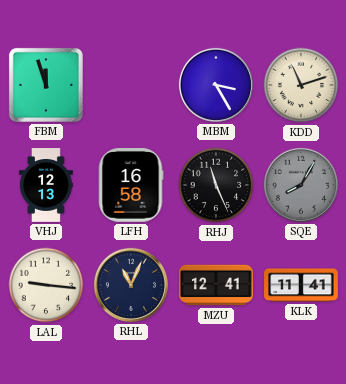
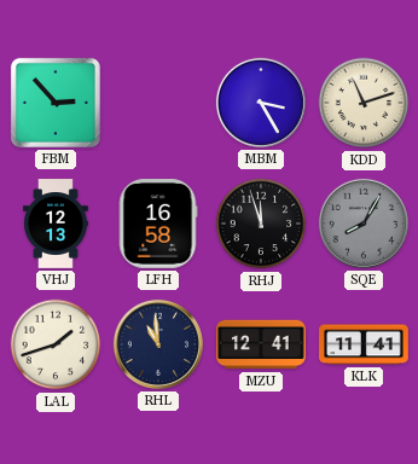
FBM: 11:57 -> 2:53 (56, 103)
RHJ: 11:26 -> 11:57 (261, 224)
LAL: 9:16 -> 1:42 (56, 344)
RHL: 11:04 -> 10:59 (158, 344)
